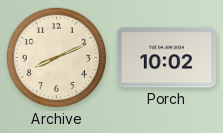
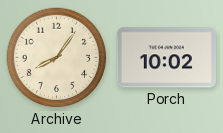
Archive: 8:11 -> 8:06 (57, 58)
